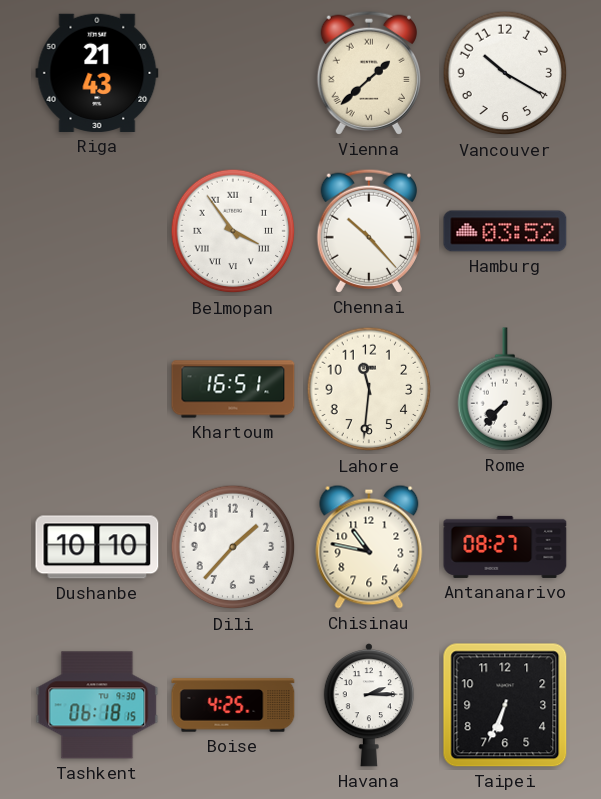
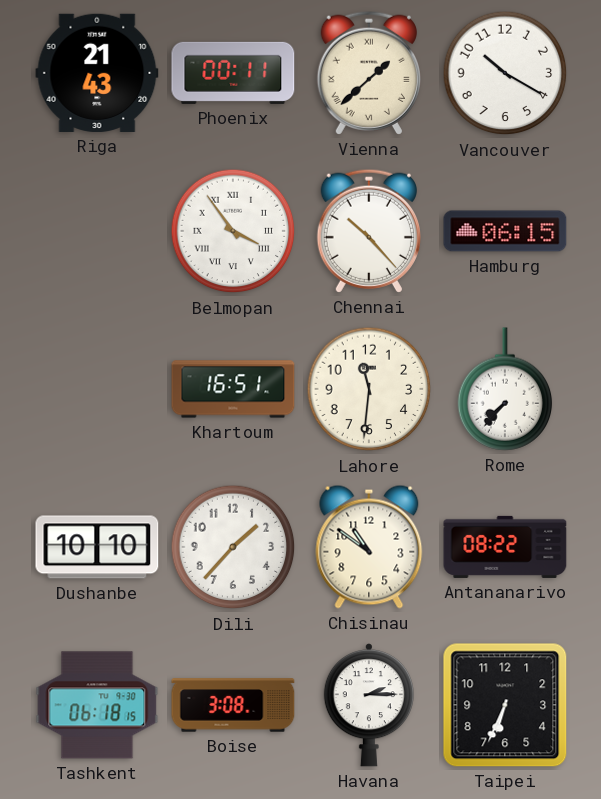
Phoenix: none -> 00:11 (233, 73)
Hamburg: 03:52 -> 06:15 (505, 231)
Chisinau: 10:47 -> 10:51 (369, 547)
Antananarivo: 08:27 -> 08:22 (505, 547)
Boise: 4:25 -> 3:08 (233, 705)
